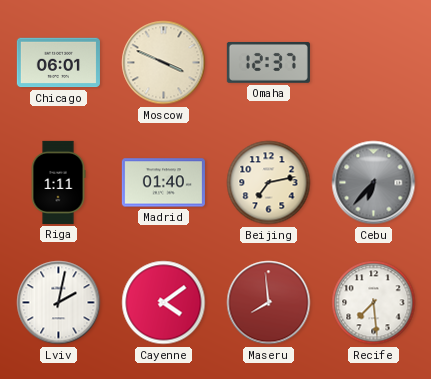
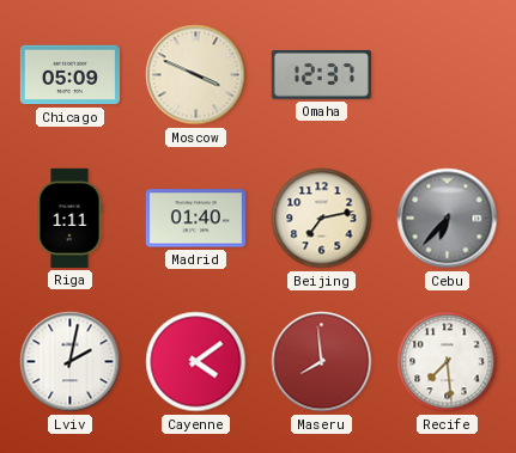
Chicago: 06:01 -> 05:09 (69, 75)
